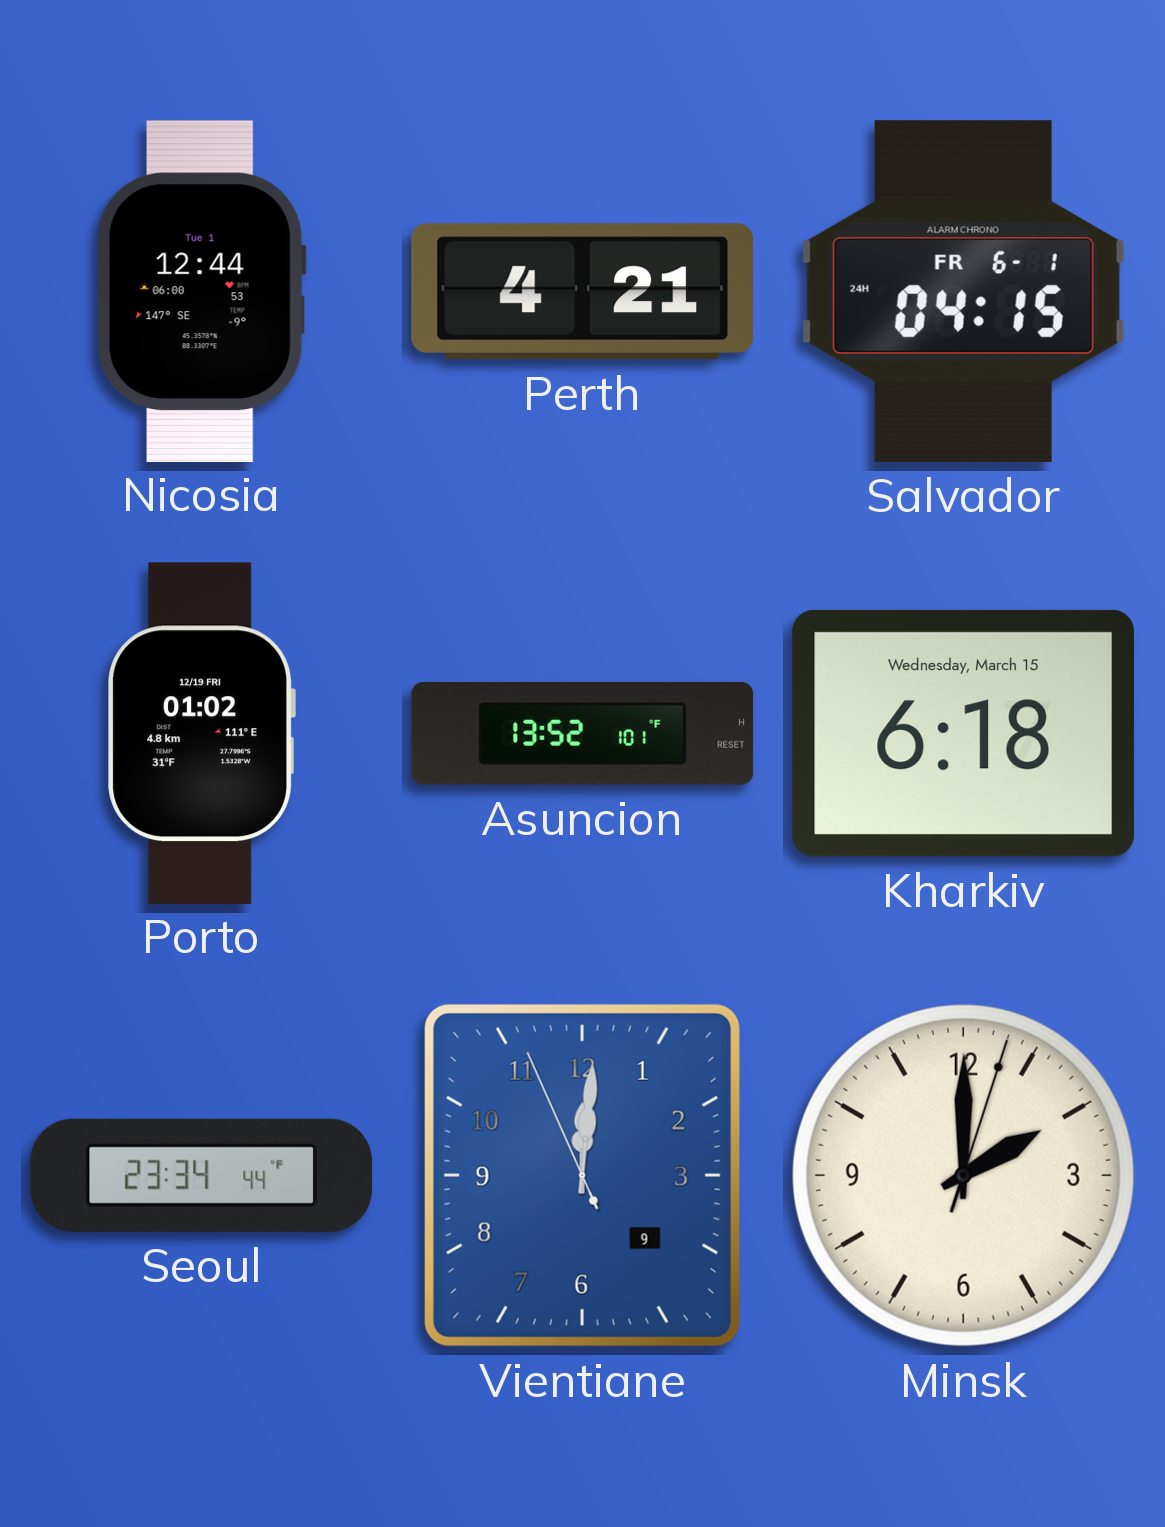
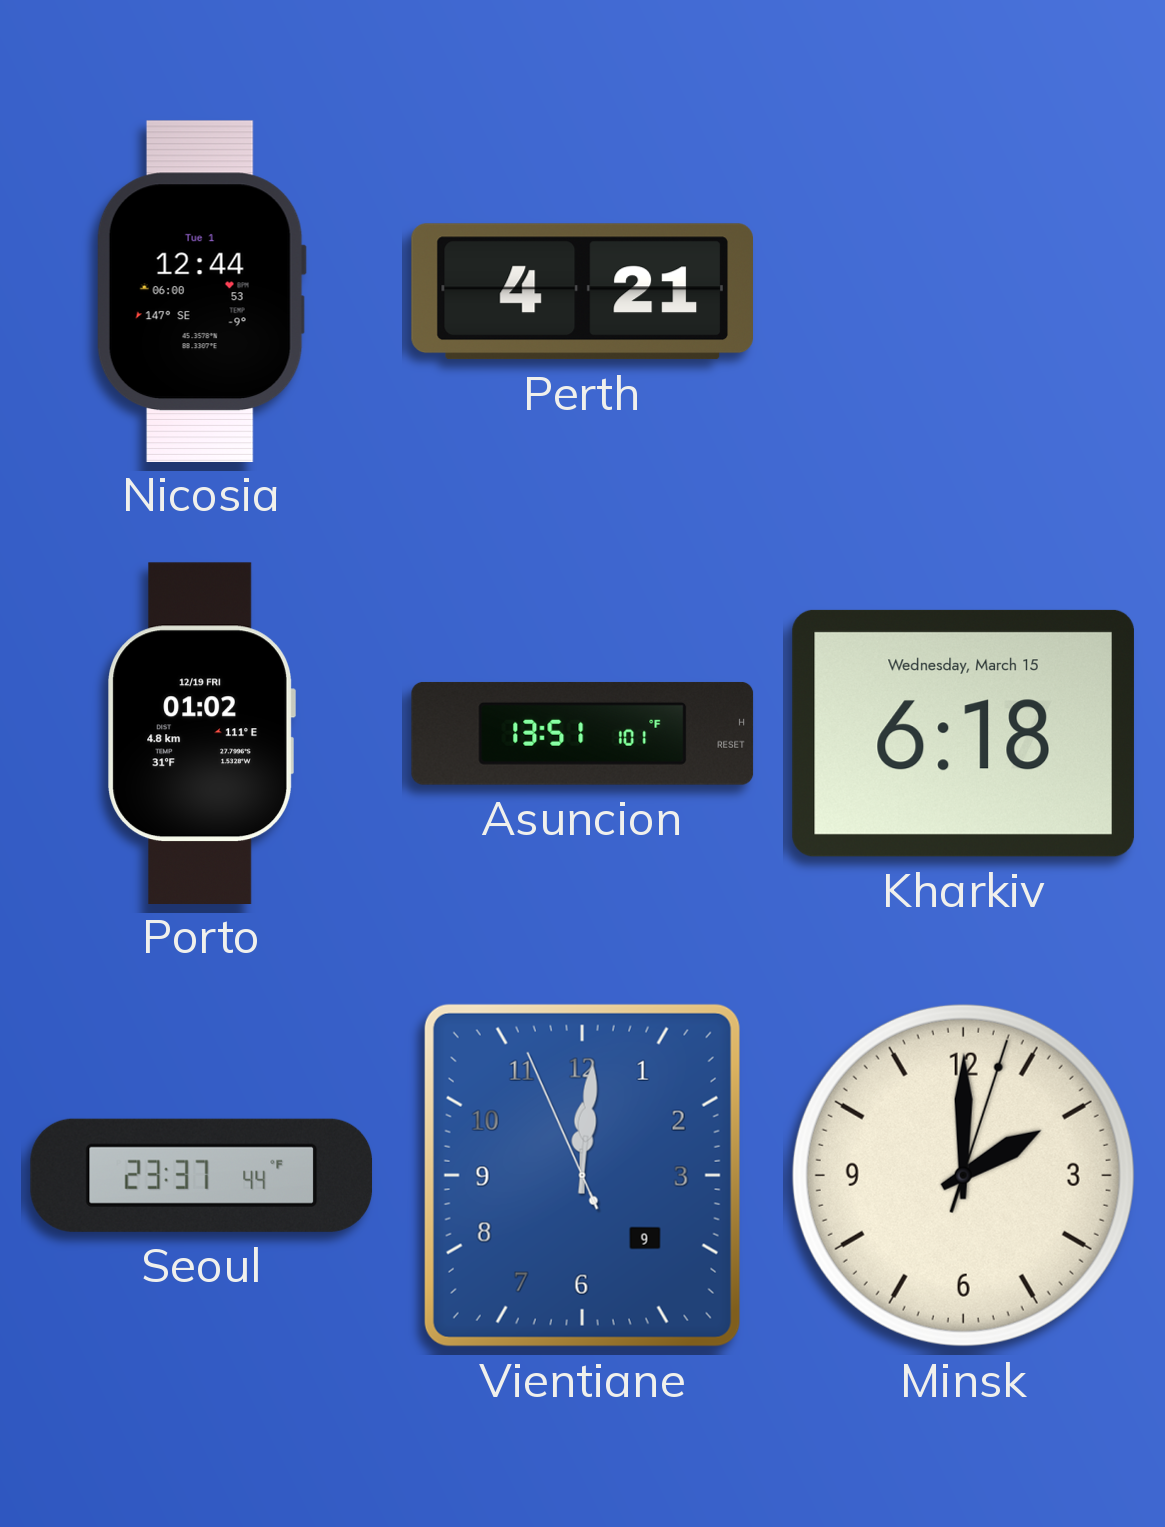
Salvador: 04:15 -> none (963, 291)
Asuncion: 13:52 -> 13:51 (583, 733)
Seoul: 23:34 -> 23:37 (202, 1175)
